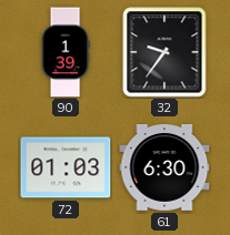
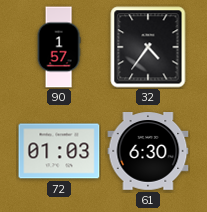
90: 1:39 -> 1:57 (59, 47)
32: 9:36 -> 4:36 (148, 47)
